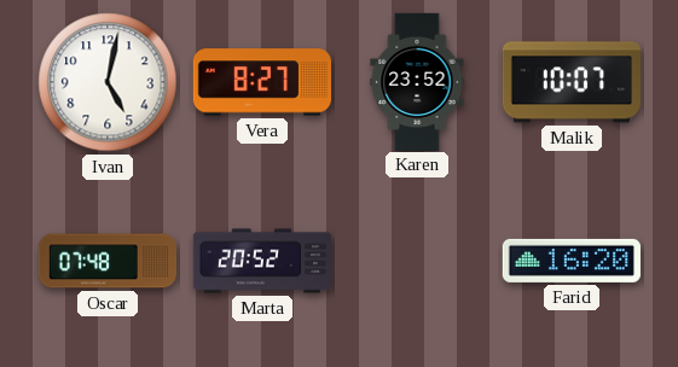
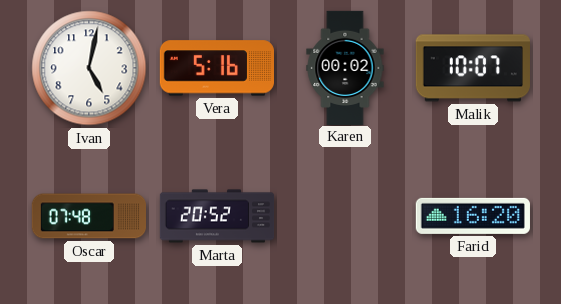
Vera: 8:27 -> 5:16 (216, 68)
Karen: 23:52 -> 00:02 (345, 67)
